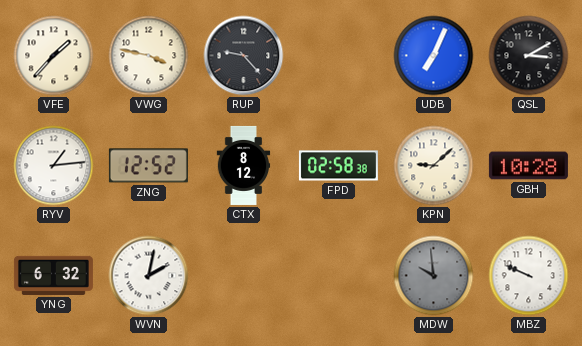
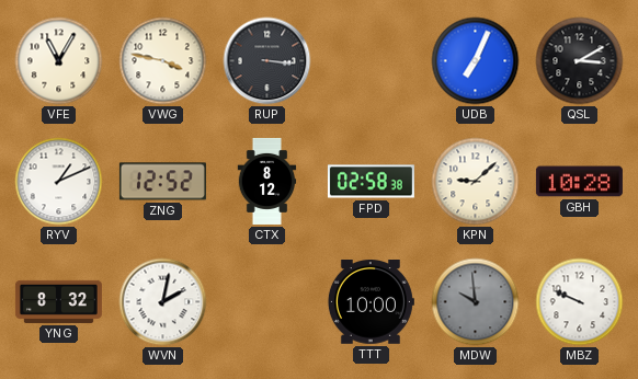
VFE: 1:37 -> 11:05 (59, 61)
RUP: 9:23 -> 3:16 (267, 61)
RYV: 1:14 -> 1:11 (59, 182)
YNG: 6:32 -> 8:32 (58, 301)
TTT: none -> 10:00 (371, 302)
